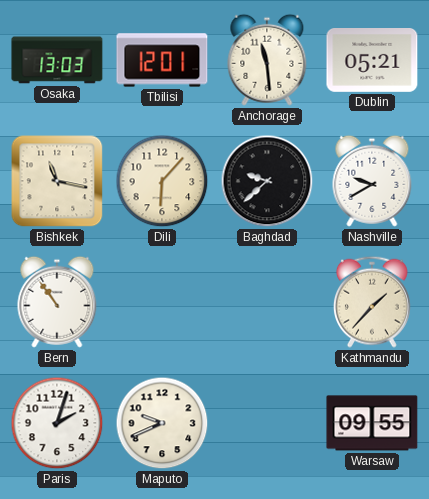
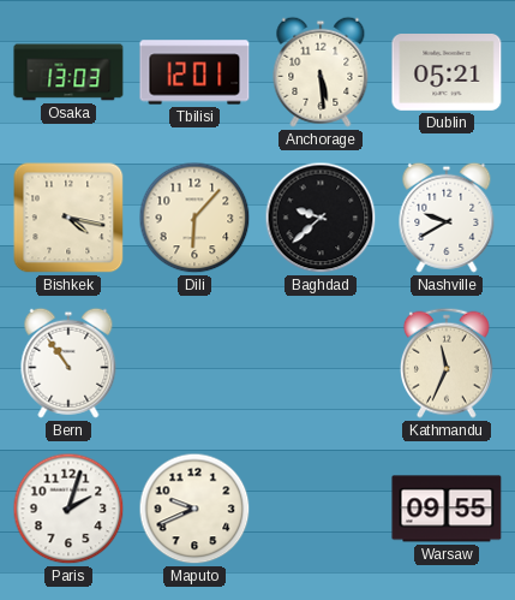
Anchorage: 11:29 -> 5:29 (321, 72)
Bishkek: 11:17 -> 4:17 (68, 218)
Kathmandu: 1:37 -> 11:34 (447, 363)
